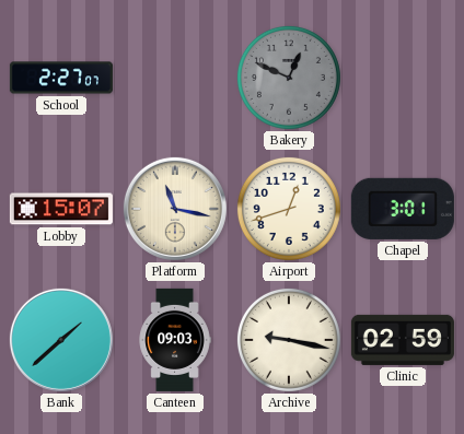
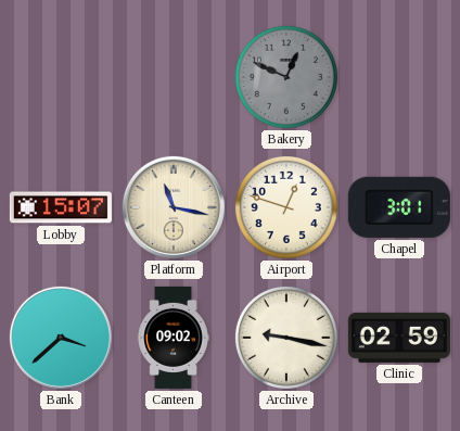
School: 2:27 -> none (61, 78)
Airport: 12:42 -> 12:48 (286, 207)
Bank: 1:38 -> 3:38 (61, 338)
Canteen: 09:03 -> 09:02 (174, 338)
